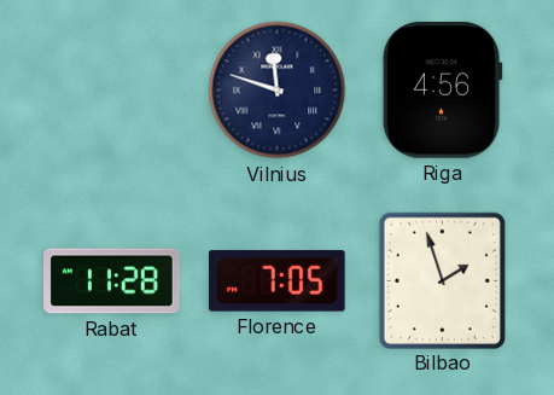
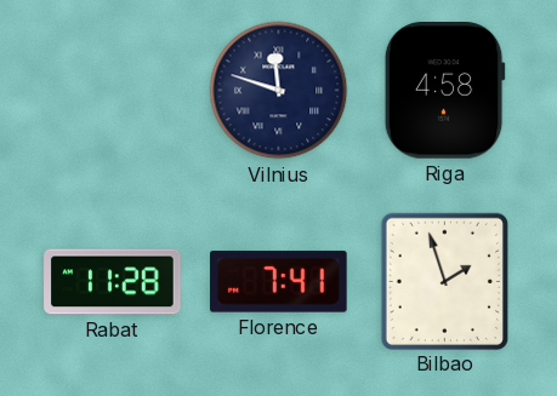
Riga: 4:56 -> 4:58 (444, 91)
Florence: 7:05 -> 7:41 (279, 282)
